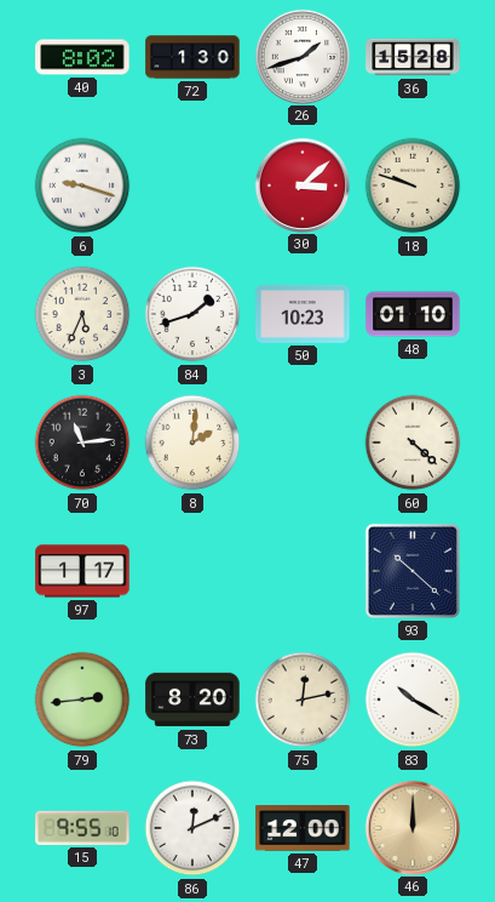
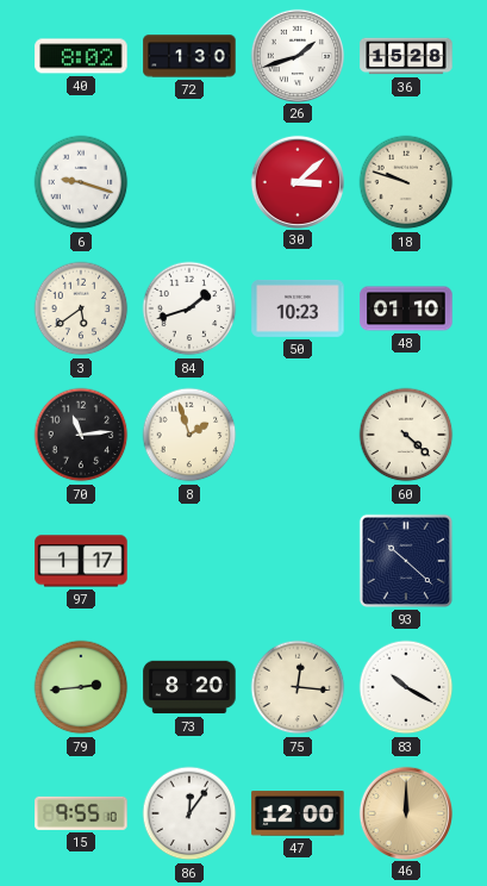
3: 5:34 -> 5:39 (81, 308)
8: 2:01 -> 1:57 (189, 435)
75: 12:13 -> 12:16 (298, 687)
86: 12:11 -> 12:06 (189, 813)
